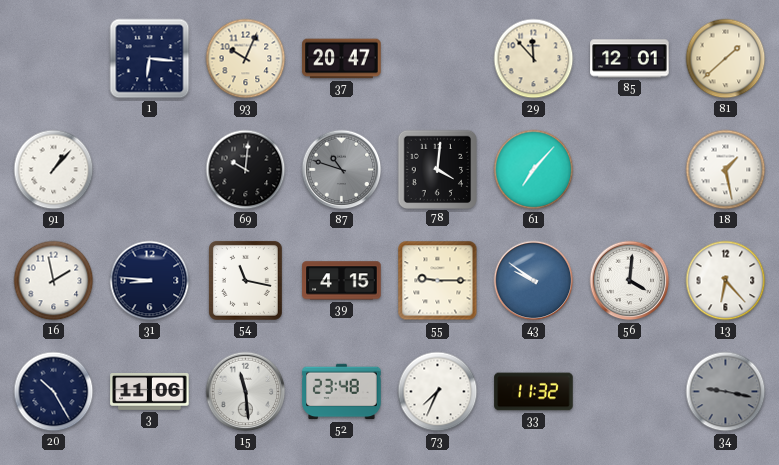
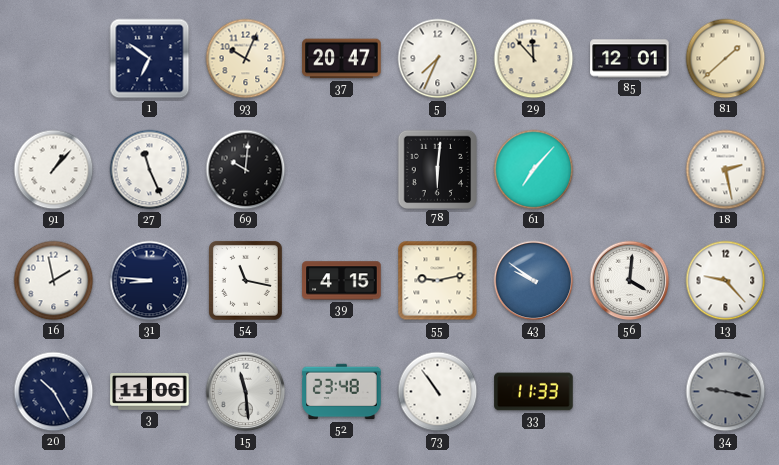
1: 6:16 -> 6:51 (150, 59)
5: none -> 7:34 (438, 59)
27: none -> 11:26 (150, 170)
87: 10:48 -> none (342, 170)
78: 4:01 -> 6:01 (437, 169)
18: 1:28 -> 2:28 (726, 170)
55: 9:15 -> 9:13 (438, 281)
13: 6:23 -> 9:23 (726, 281)
73: 7:34 -> 10:54 (438, 392)
33: 11:32 -> 11:33 (534, 392)
